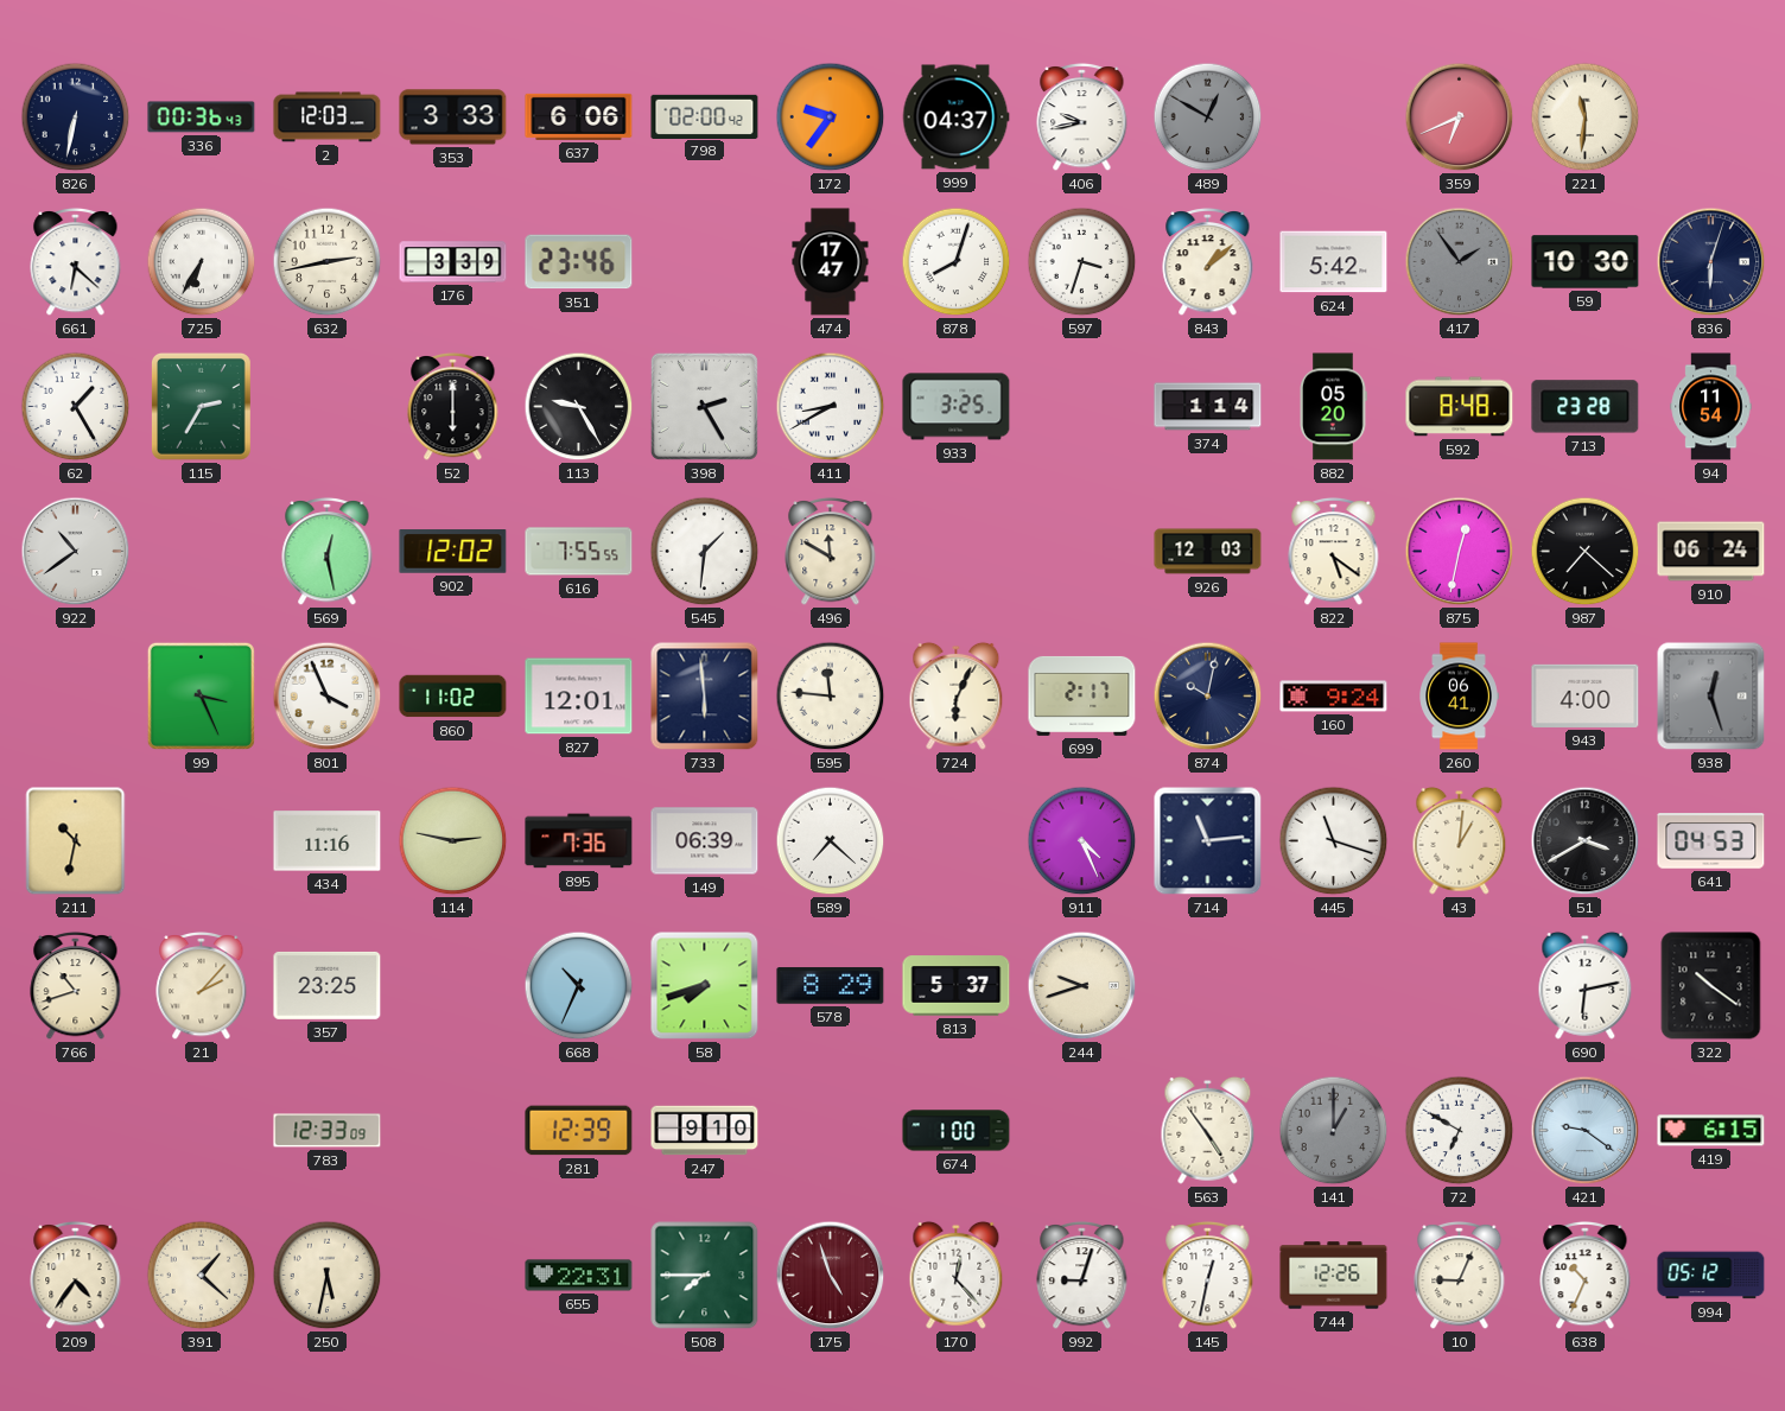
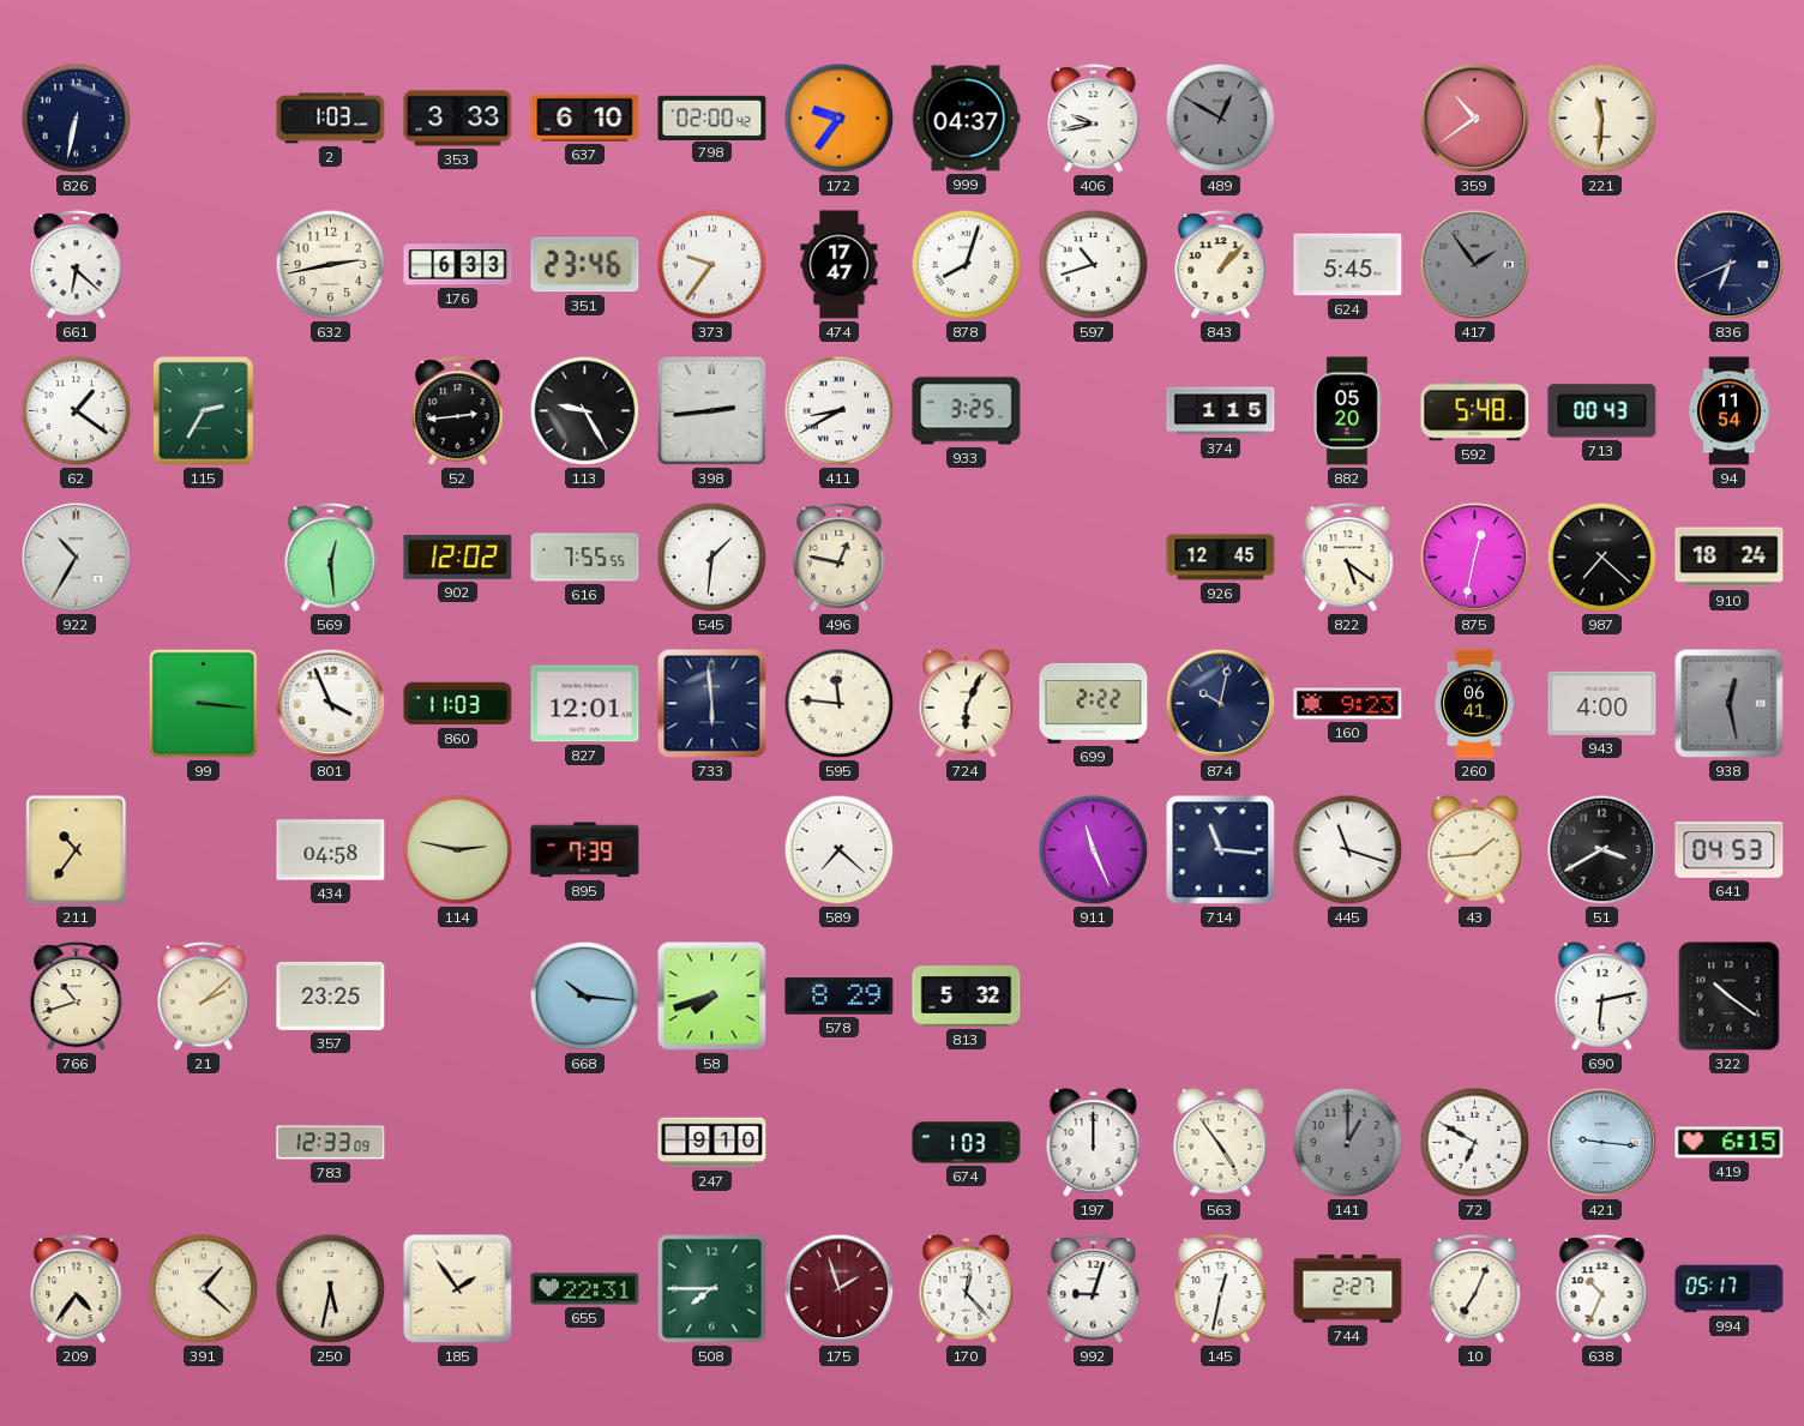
336: 00:36 -> none (202, 117)
2: 12:03 -> 1:03 (331, 119)
637: 6:06 -> 6:10 (585, 118)
359: 6:41 -> 10:39 (1475, 119)
725: 6:35 -> none (202, 262)
176: 3:39 -> 6:33 (458, 265)
373: none -> 9:36 (712, 265)
597: 3:33 -> 10:42 (1094, 265)
843: 1:08 -> 1:07 (1221, 264)
624: 5:42 -> 5:45 (1348, 265)
59: 10:30 -> none (1586, 262)
836: 6:03 -> 6:41 (1730, 265)
62: 1:25 -> 1:21 (77, 411)
52: 6:00 -> 2:44 (458, 410)
398: 2:25 -> 2:44 (711, 410)
374: 1:14 -> 1:15 (1221, 411)
592: 8:48 -> 5:48 (1475, 411)
713: 23:28 -> 00:43 (1602, 411)
922: 10:39 -> 10:35 (77, 558)
569: 12:28 -> 12:29 (331, 556)
496: 11:50 -> 12:47 (840, 556)
926: 12:03 -> 12:45 (1221, 558)
910: 06:24 -> 18:24 (1730, 558)
99: 3:26 -> 3:16 (203, 703)
860: 11:02 -> 11:03 (458, 704)
699: 2:17 -> 2:22 (1094, 703)
160: 9:24 -> 9:23 (1348, 704)
938: 12:27 -> 12:28 (1730, 704)
211: 10:32 -> 10:36 (77, 850)
434: 11:16 -> 04:58 (331, 850)
895: 7:36 -> 7:39 (585, 850)
149: 06:39 -> none (705, 841)
911: 4:26 -> 11:26 (1094, 850)
714: 11:14 -> 11:16 (1221, 850)
43: 1:01 -> 1:44 (1475, 849)
21: 2:07 -> 2:08 (204, 995)
668: 10:34 -> 10:16 (585, 997)
813: 5:37 -> 5:32 (967, 997)
244: 9:42 -> none (1082, 986)
281: 12:39 -> none (579, 1131)
674: 1:00 -> 1:03 (967, 1143)
197: none -> 12:00 (1094, 1142)
421: 9:21 -> 9:16 (1602, 1143)
185: none -> 1:54 (458, 1289)
175: 4:57 -> 1:57 (840, 1289)
744: 12:26 -> 2:27 (1348, 1289)
10: 9:04 -> 7:04 (1475, 1288)
994: 05:12 -> 05:17 (1730, 1289)
